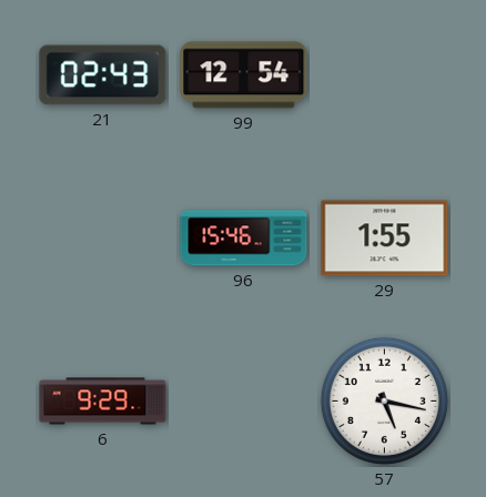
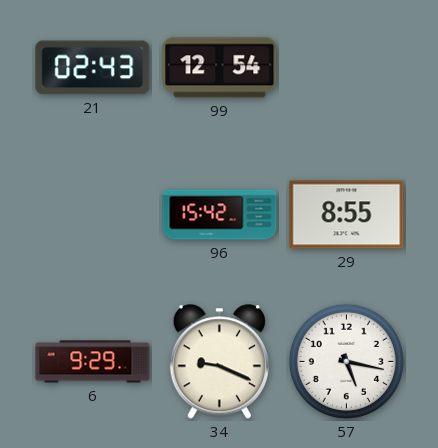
96: 15:46 -> 15:42 (220, 215)
29: 1:55 -> 8:55 (347, 215)
34: none -> 9:19 (219, 362)
